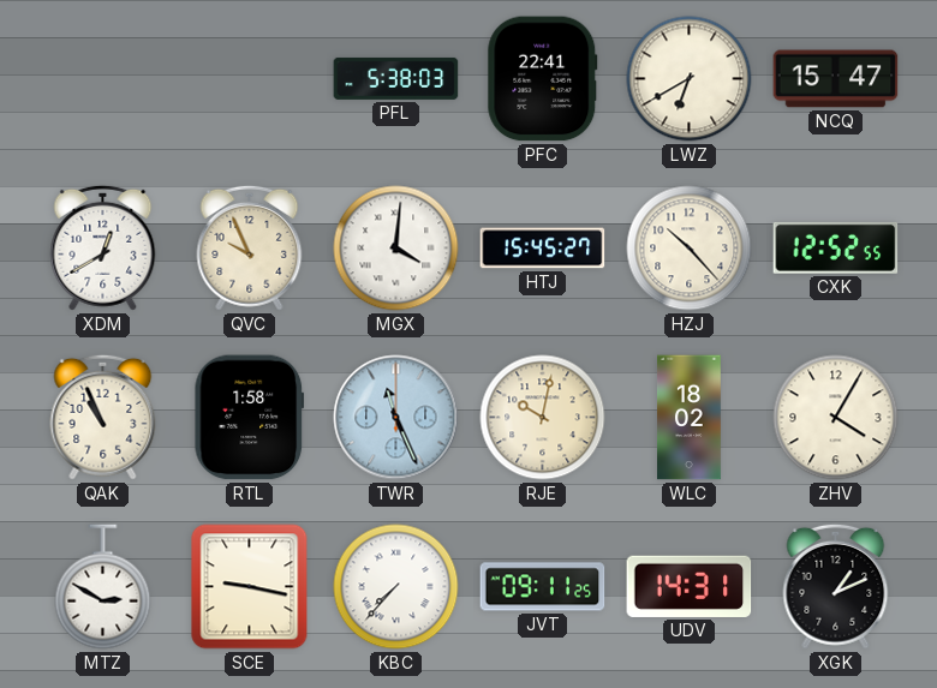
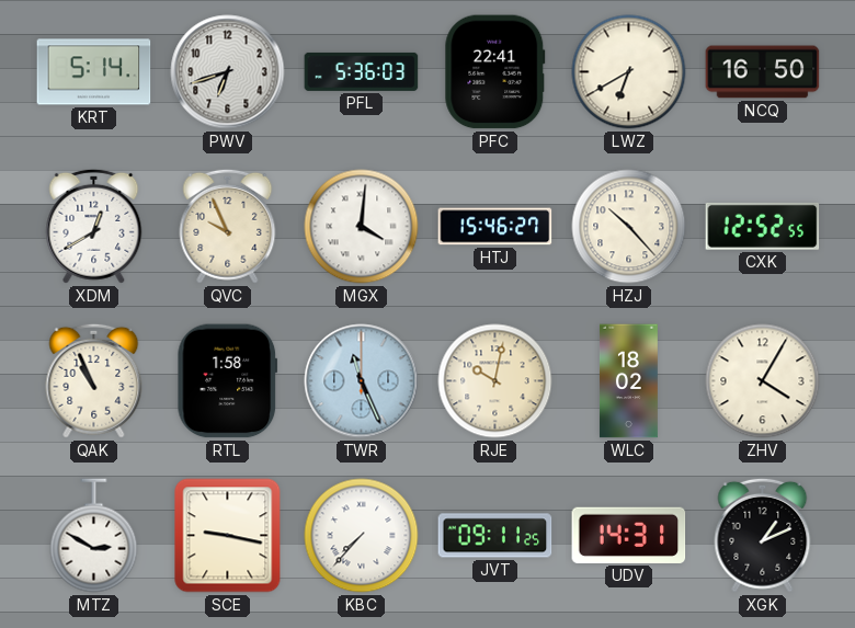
KRT: none -> 5:14 (94, 72)
PWV: none -> 6:42 (228, 72)
PFL: 5:38 -> 5:36 (362, 71)
NCQ: 15:47 -> 16:50 (763, 72)
HTJ: 15:45 -> 15:46 (495, 227)
